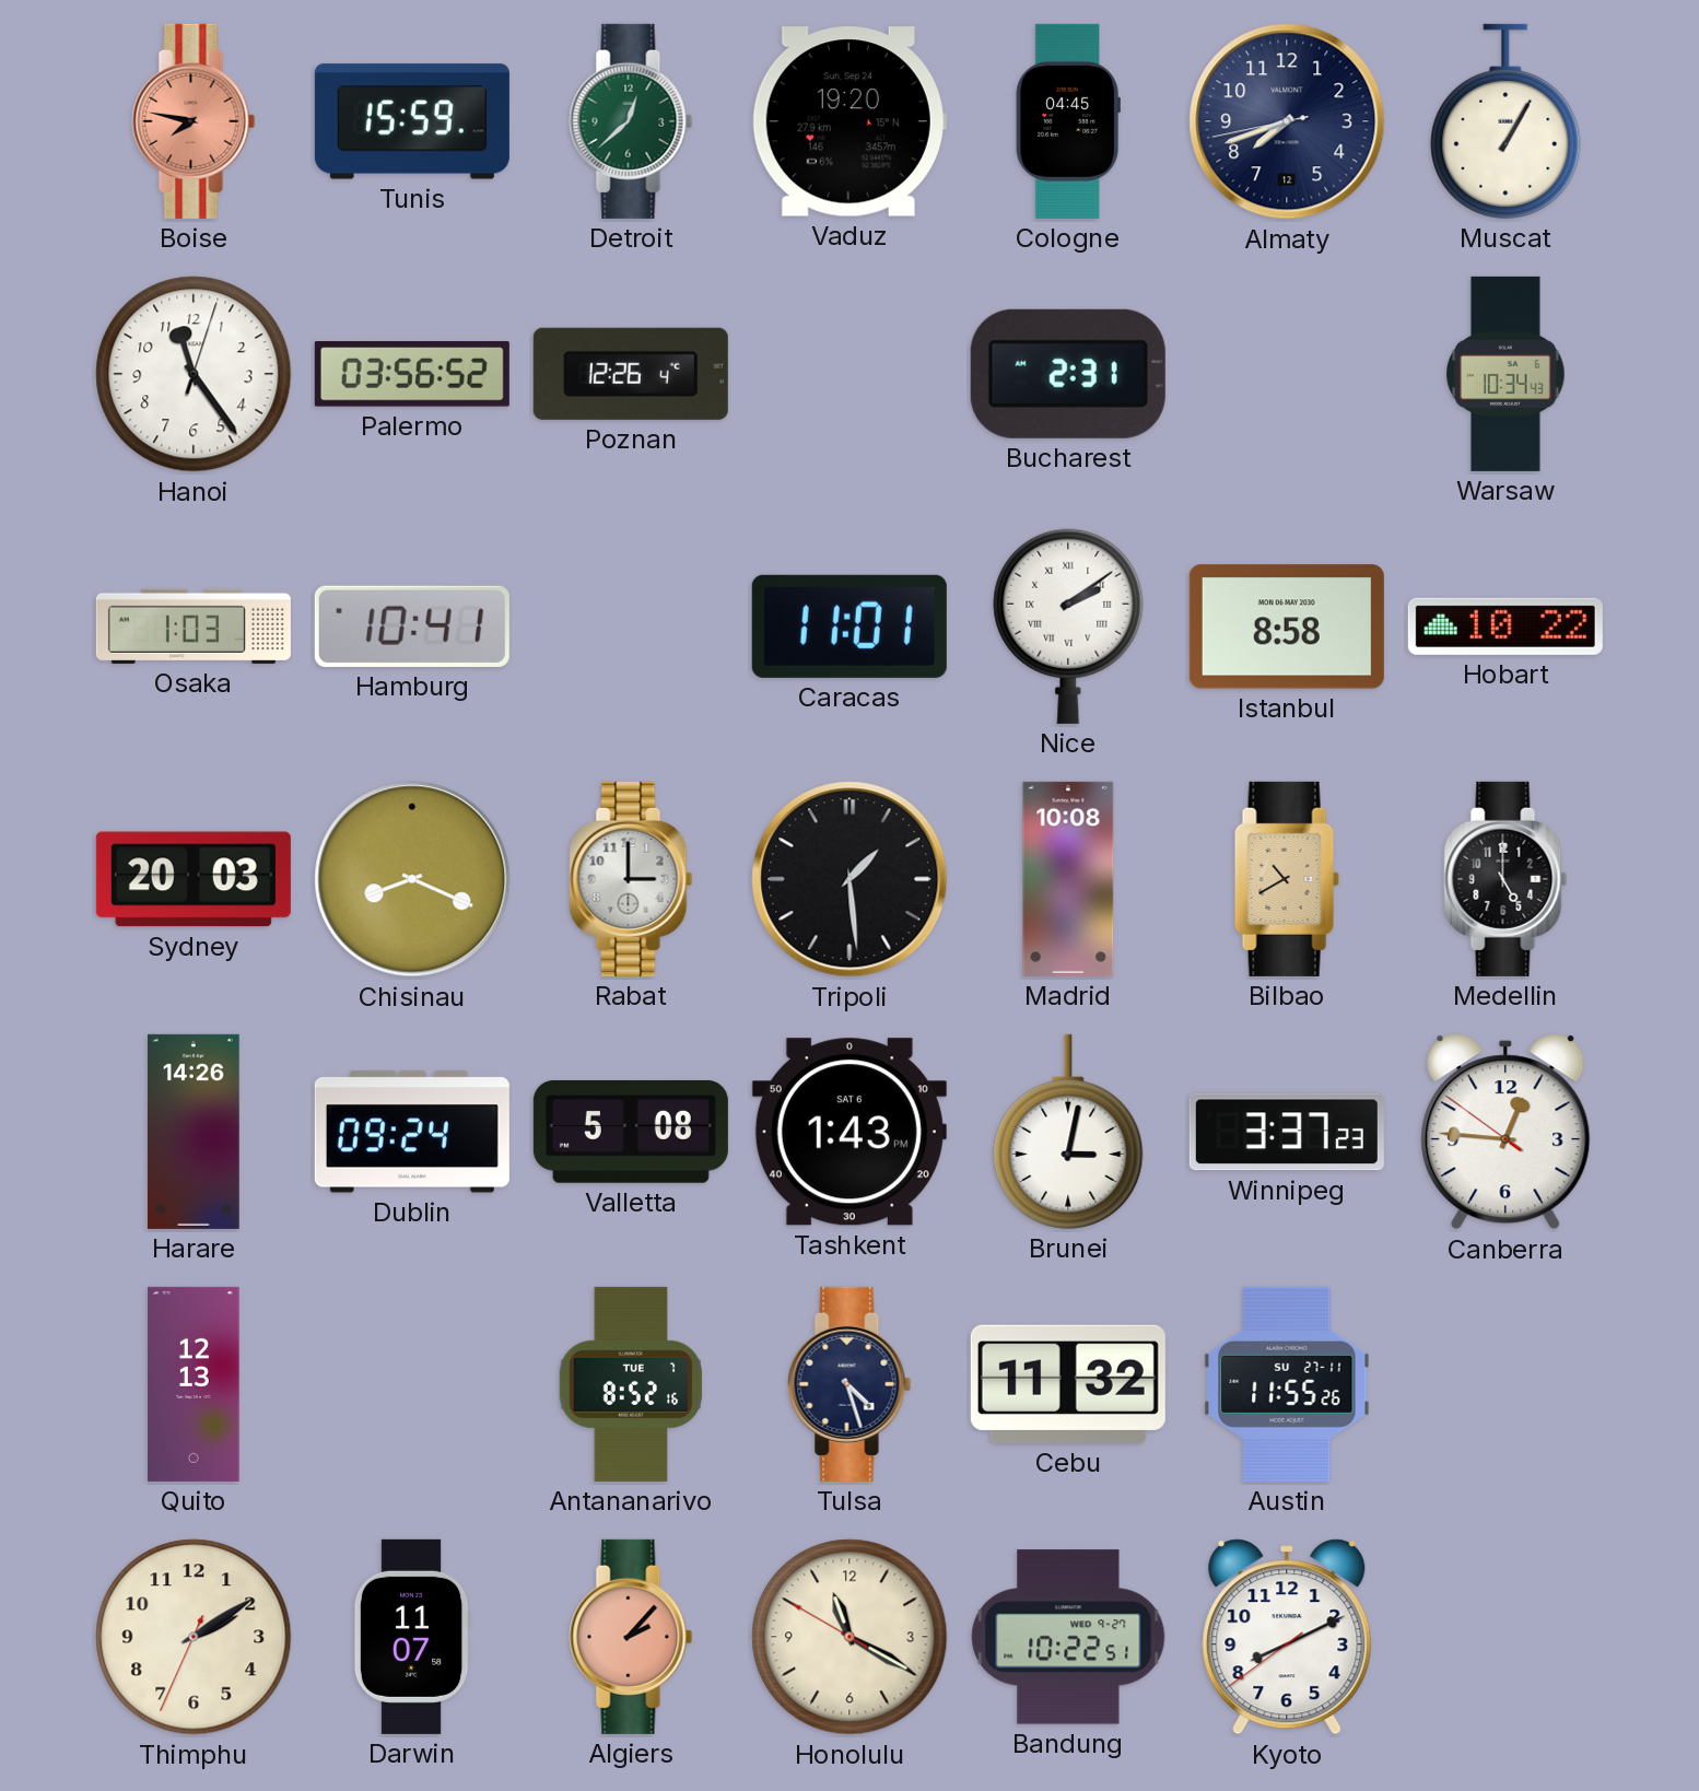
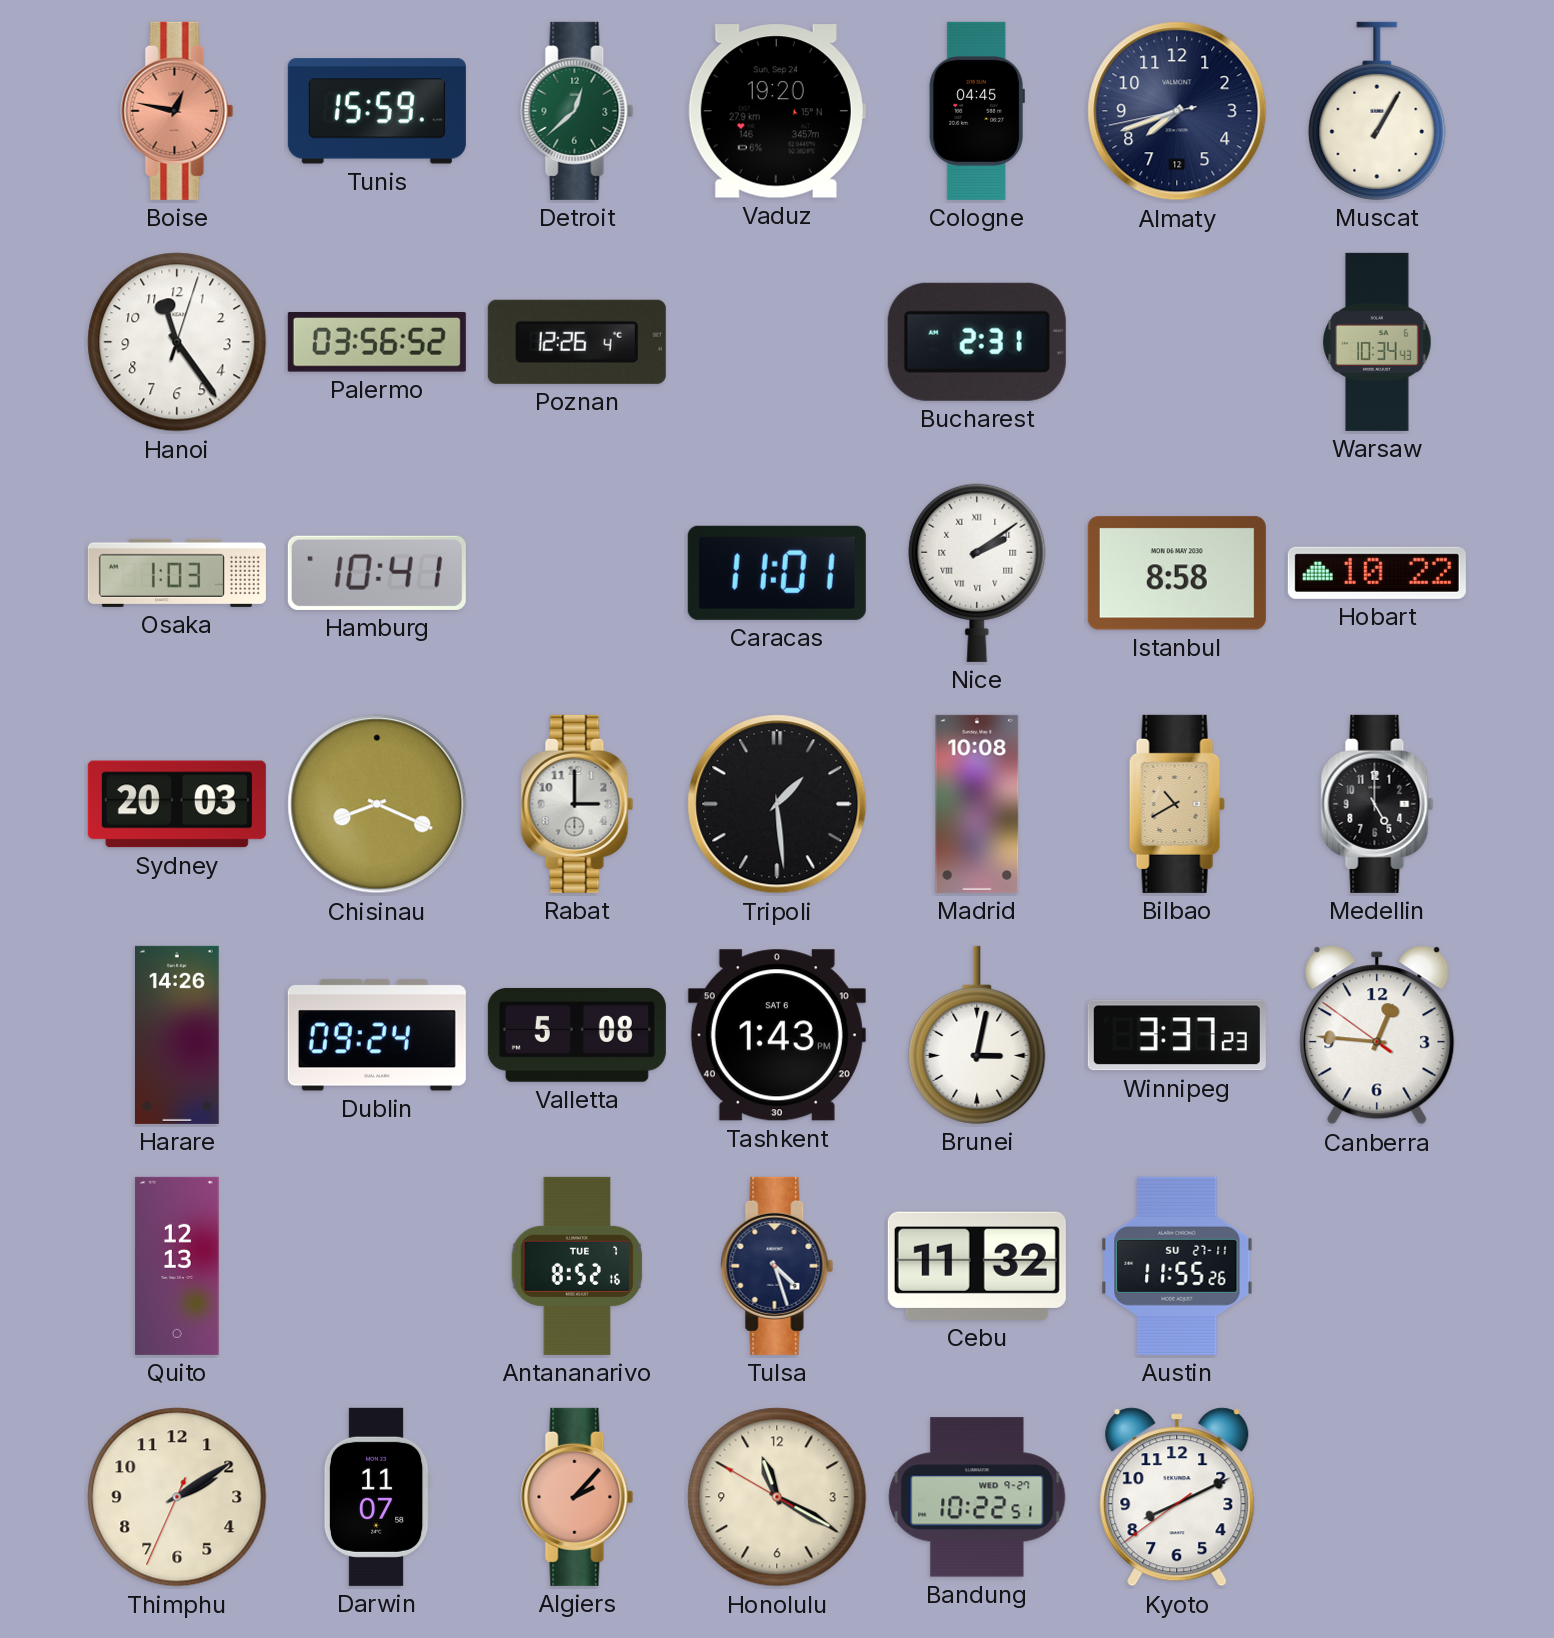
Boise: 7:47 -> 12:47 (177, 111)
